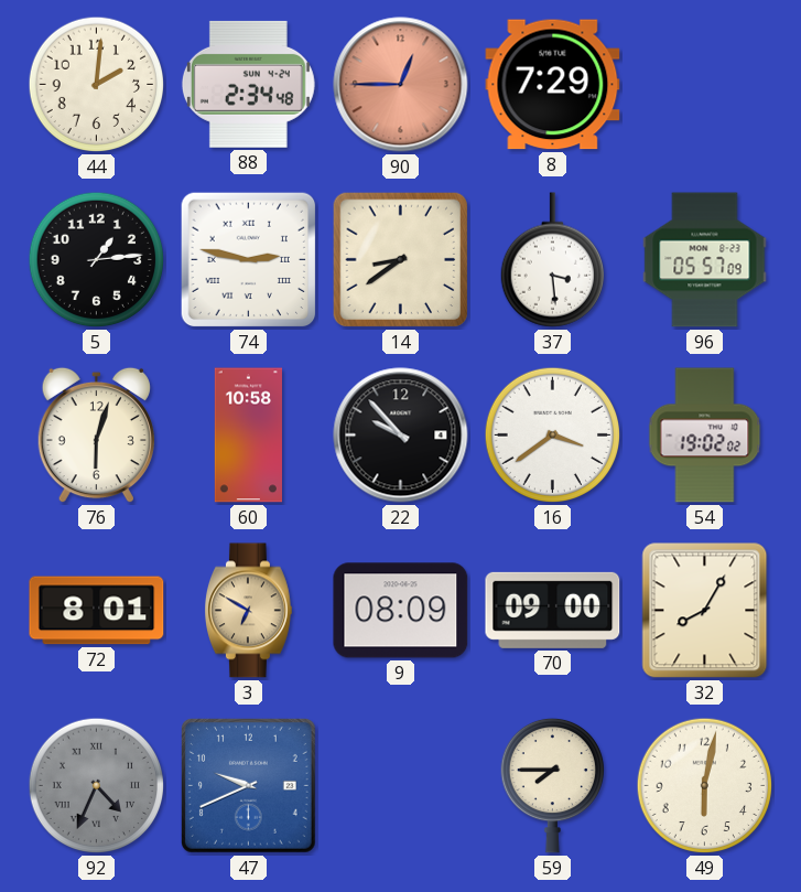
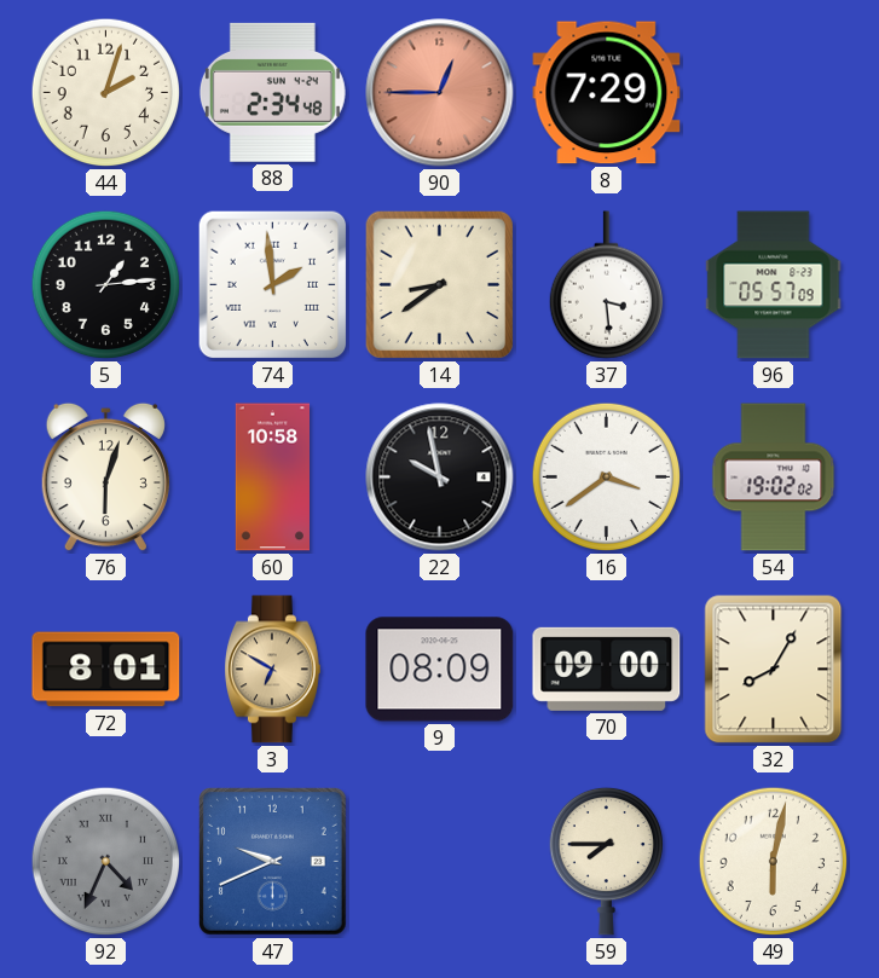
44: 2:01 -> 2:03 (106, 93)
74: 2:47 -> 1:59 (273, 285)
22: 9:53 -> 9:58 (440, 478)
